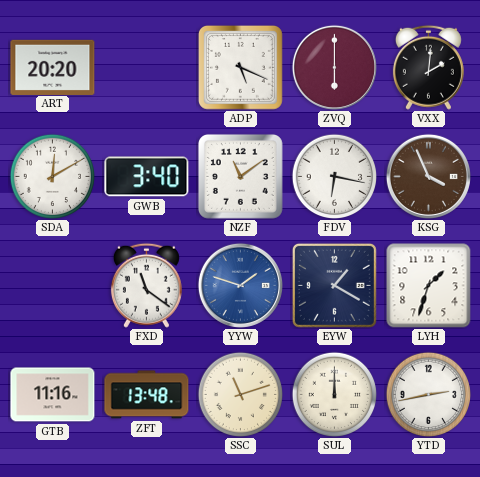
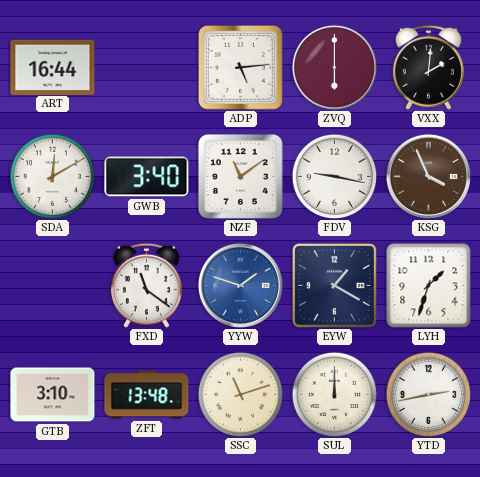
ART: 20:20 -> 16:44 (53, 67)
ADP: 5:19 -> 5:14 (240, 67)
FDV: 6:17 -> 9:17 (334, 176)
GTB: 11:16 -> 3:10 (53, 395)
